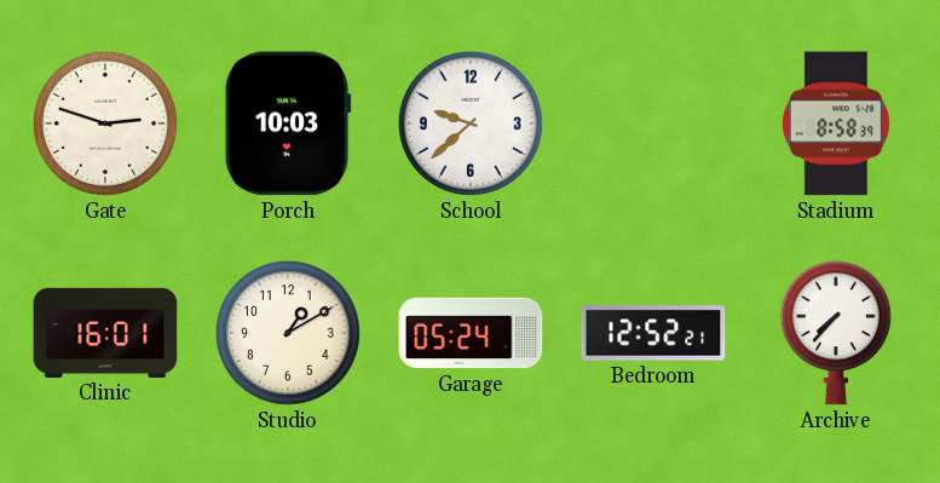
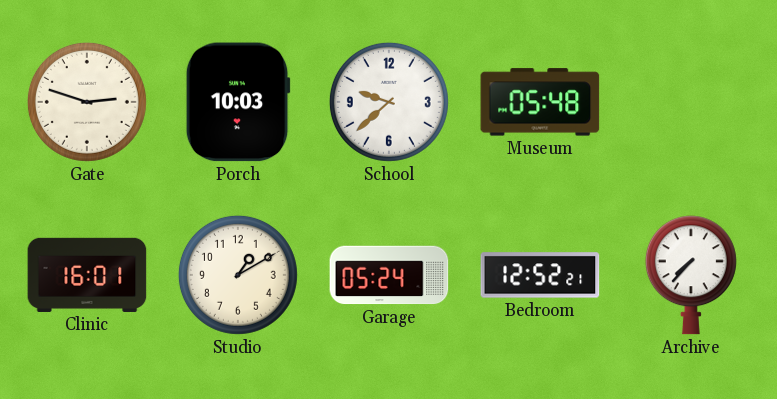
Museum: none -> 05:48 (540, 102)
Stadium: 8:58 -> none (836, 123)
